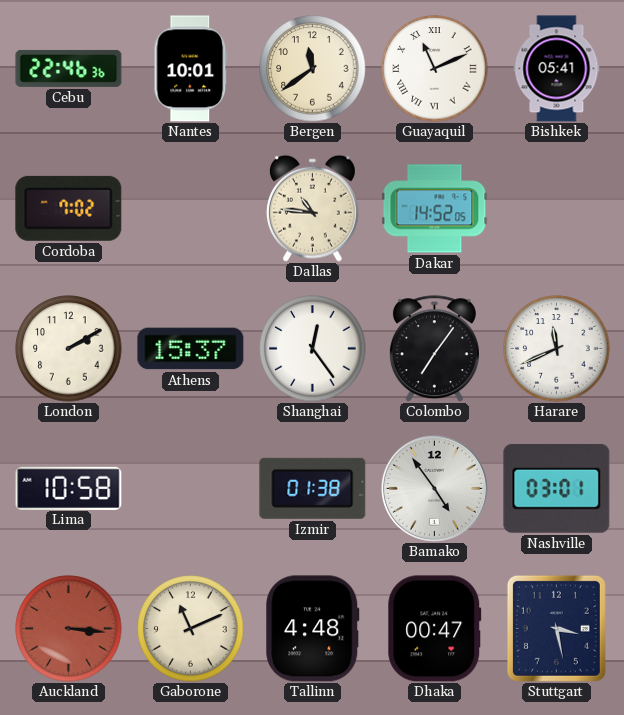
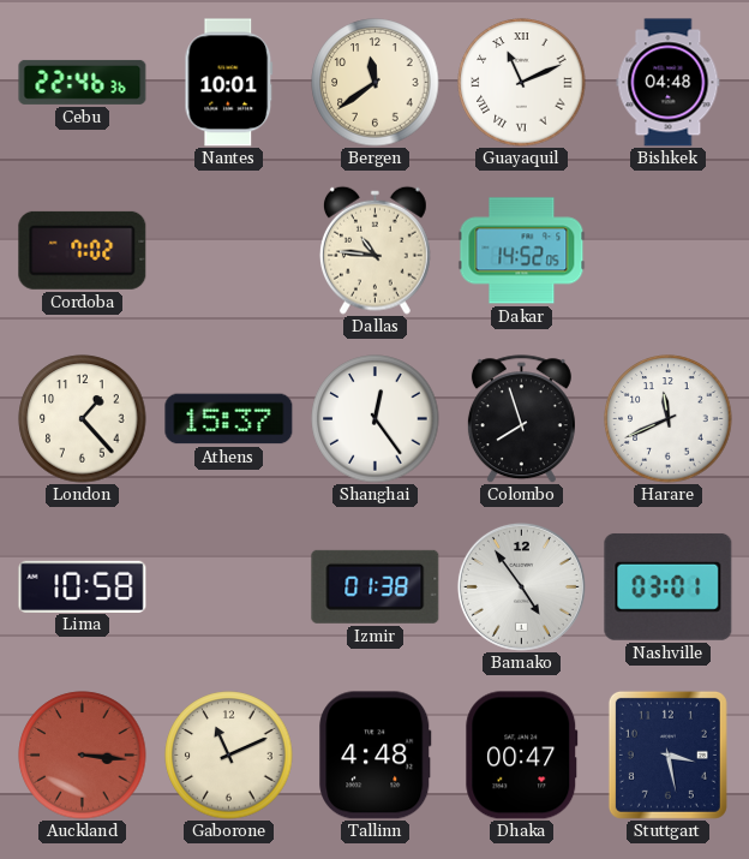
Bishkek: 05:41 -> 04:48 (669, 83)
London: 2:10 -> 1:23 (83, 419)
Colombo: 7:06 -> 7:57 (521, 419)
